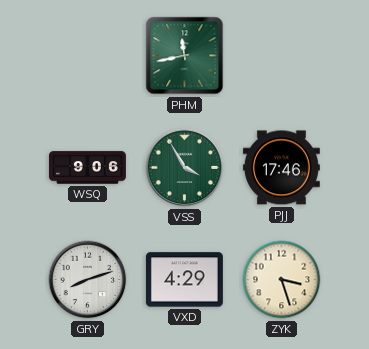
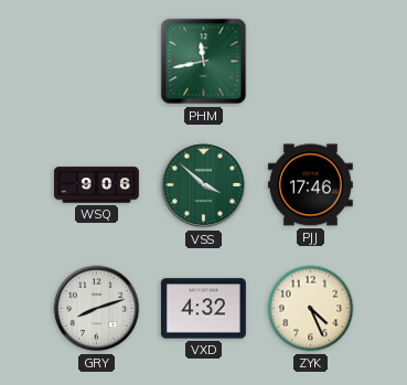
VSS: 3:55 -> 3:52 (204, 185)
VXD: 4:29 -> 4:32 (203, 309)
ZYK: 3:27 -> 4:26 (311, 309)
